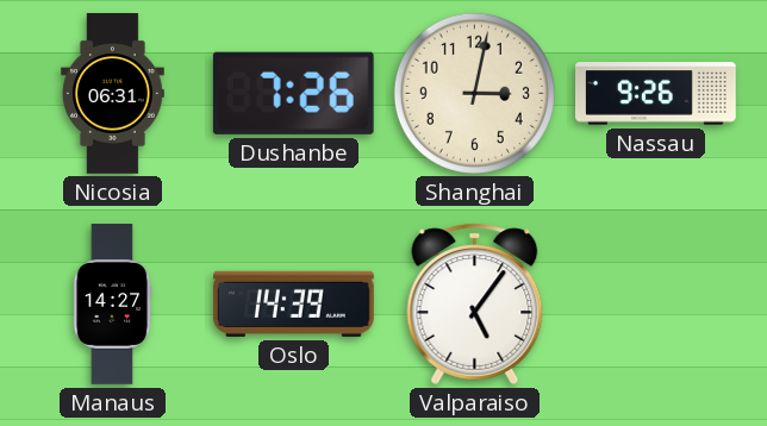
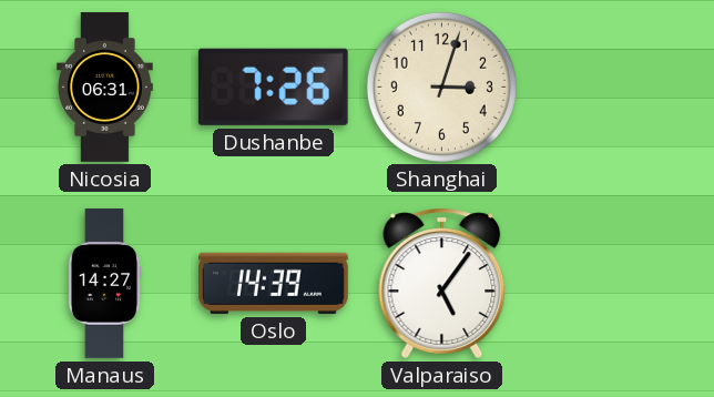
Shanghai: 3:02 -> 3:03 (441, 86)
Nassau: 9:26 -> none (656, 94)
